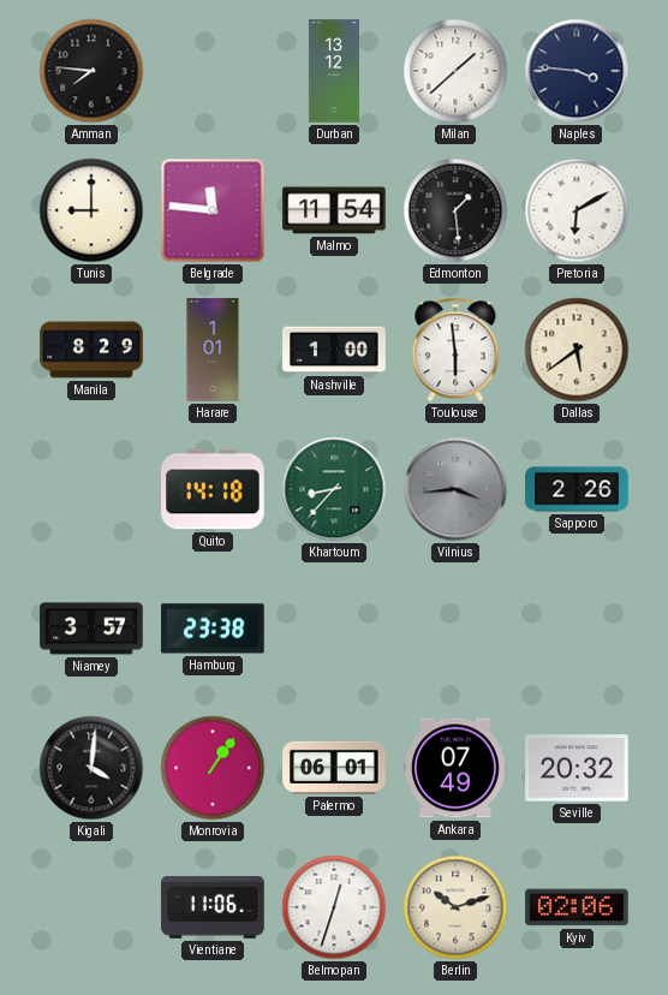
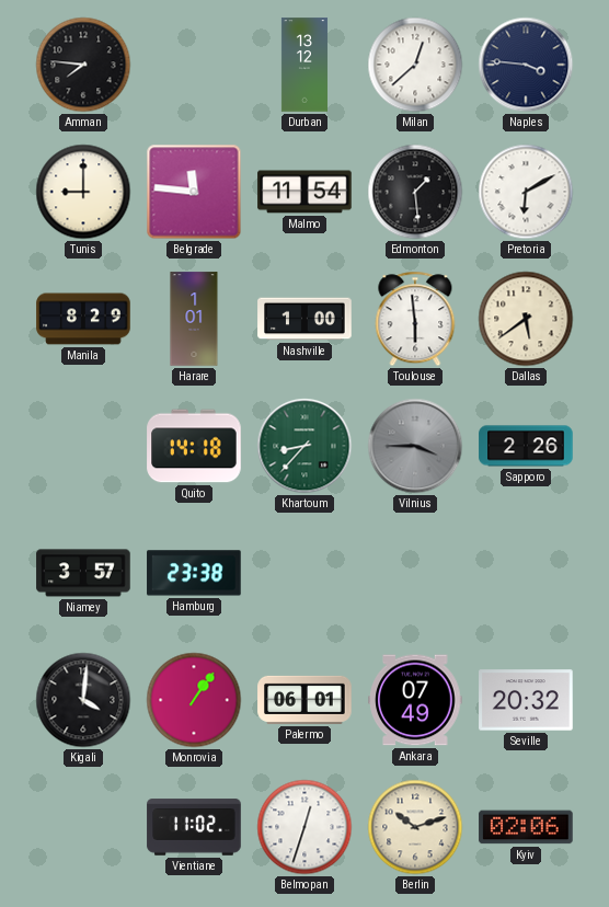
Milan: 1:38 -> 12:38 (415, 65)
Vilnius: 3:44 -> 3:45 (415, 446)
Vientiane: 11:06 -> 11:02 (194, 827)
